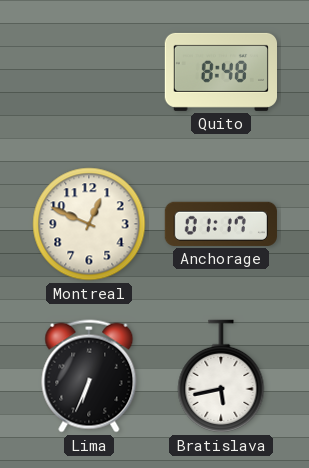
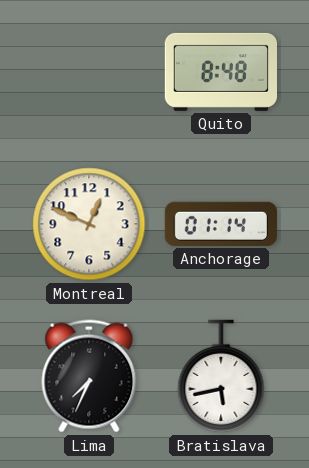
Anchorage: 01:17 -> 01:14 (221, 224)
Lima: 6:34 -> 7:34 (89, 376)
